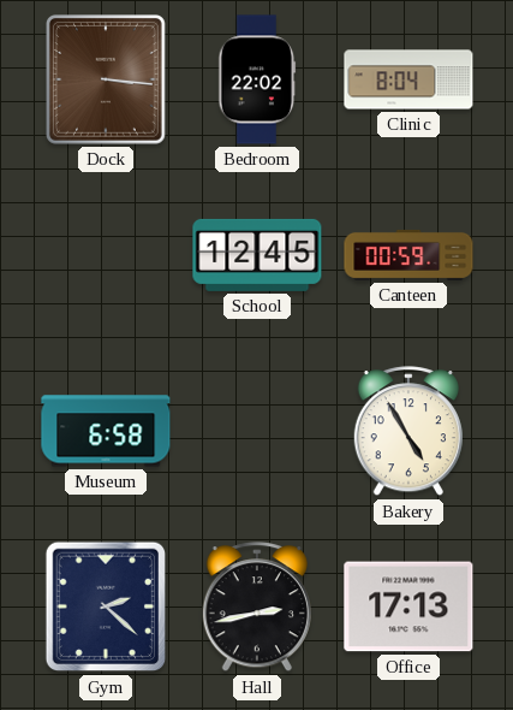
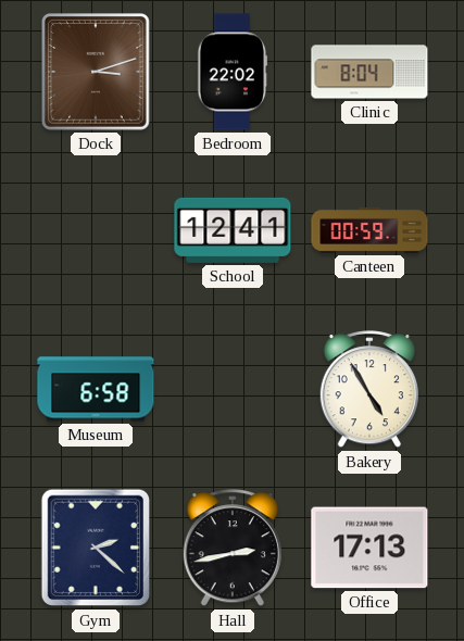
Dock: 3:16 -> 3:12 (96, 73)
School: 12:45 -> 12:41 (233, 230)
